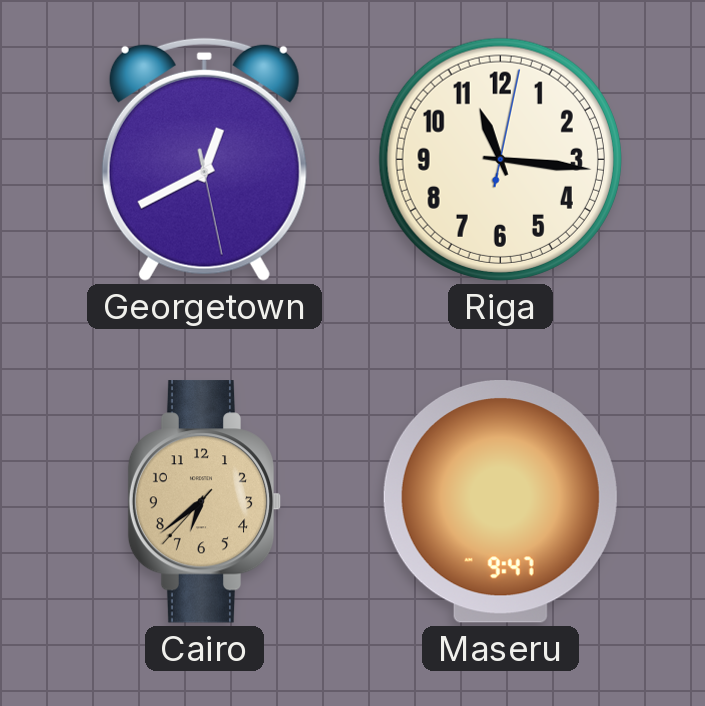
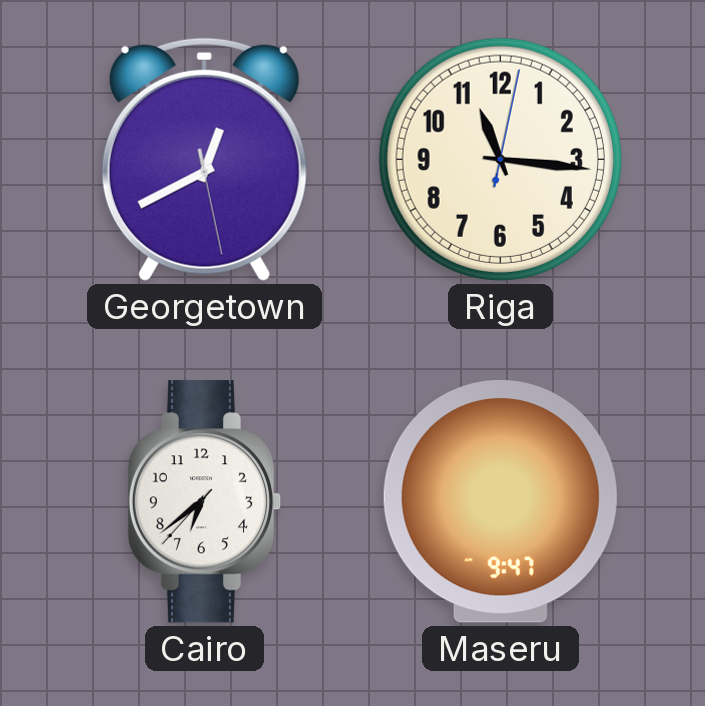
Cairo dial: champagne -> white (205, 502)
